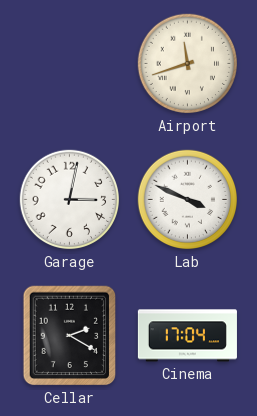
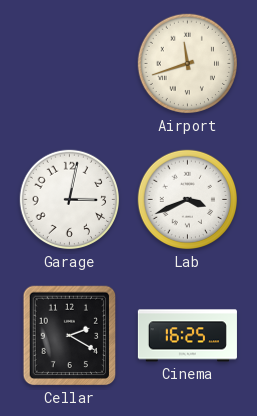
Lab: 3:49 -> 3:41 (188, 200)
Cinema: 17:04 -> 16:25 (187, 336)
